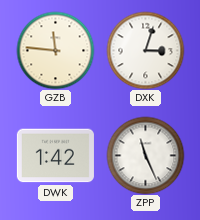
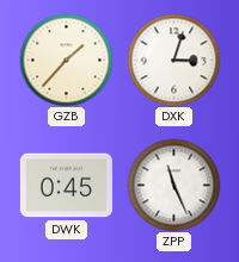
GZB: 11:46 -> 1:37 (66, 60)
DWK: 1:42 -> 0:45 (66, 186)
